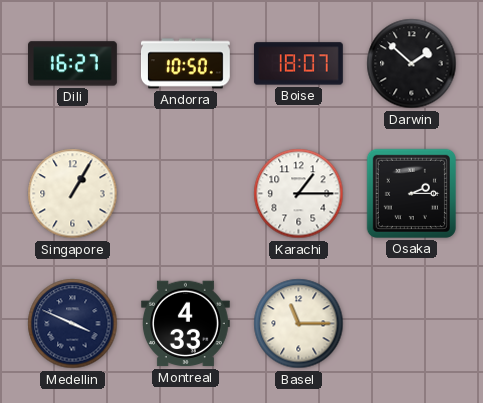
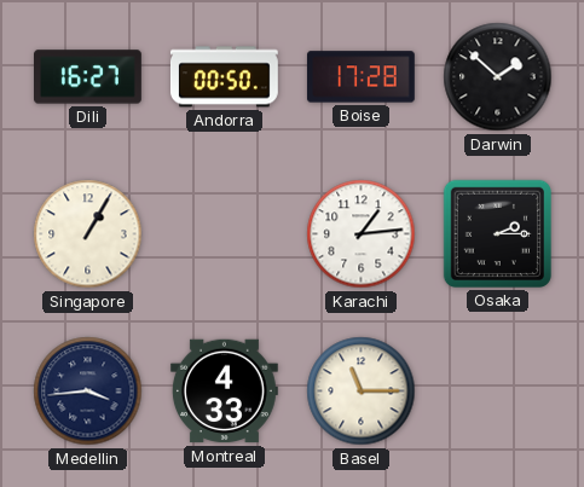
Andorra: 10:50 -> 00:50 (224, 77)
Boise: 18:07 -> 17:28 (360, 77)
Karachi: 1:15 -> 1:14 (362, 234)
Medellin: 3:49 -> 3:44 (88, 392)
